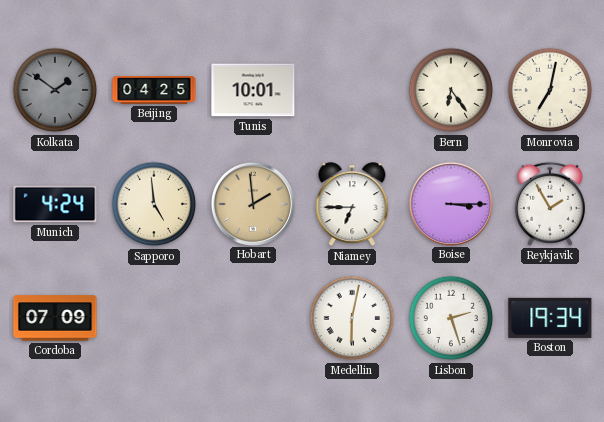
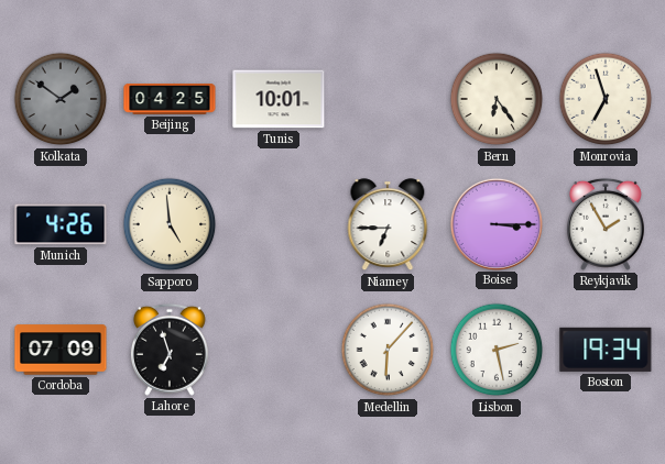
Monrovia: 7:02 -> 6:57 (606, 99)
Munich: 4:24 -> 4:26 (61, 224)
Hobart: 1:59 -> none (252, 203)
Lahore: none -> 6:57 (170, 350)
Medellin: 6:02 -> 6:07 (388, 350)
Lisbon: 2:27 -> 2:28 (497, 350)
